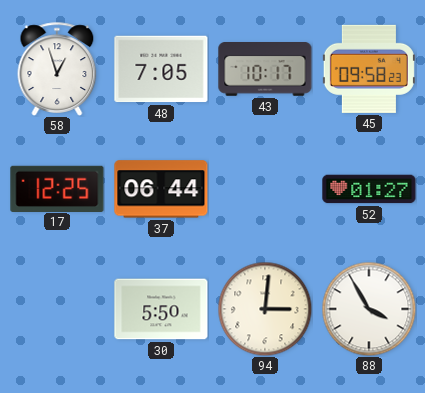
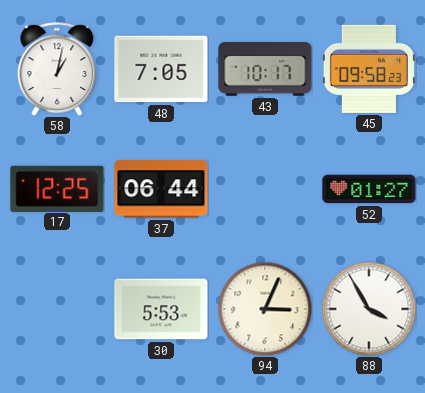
58: 12:57 -> 1:02 (57, 69)
30: 5:50 -> 5:53 (161, 309)
94: 3:01 -> 3:04 (265, 309)
